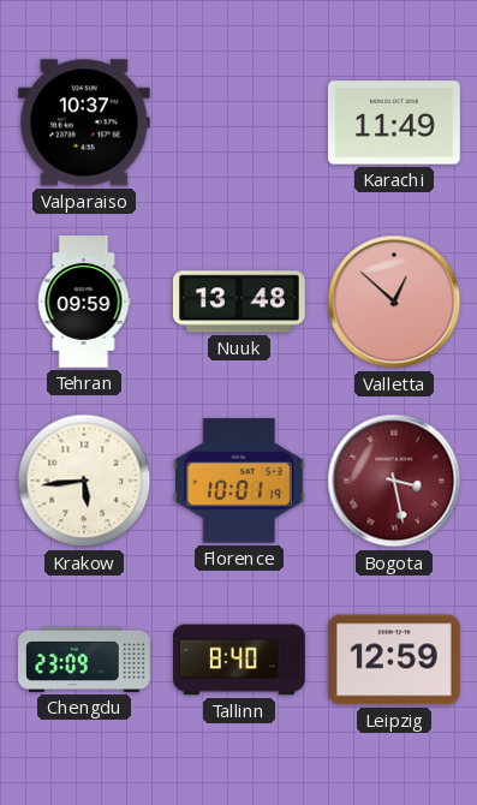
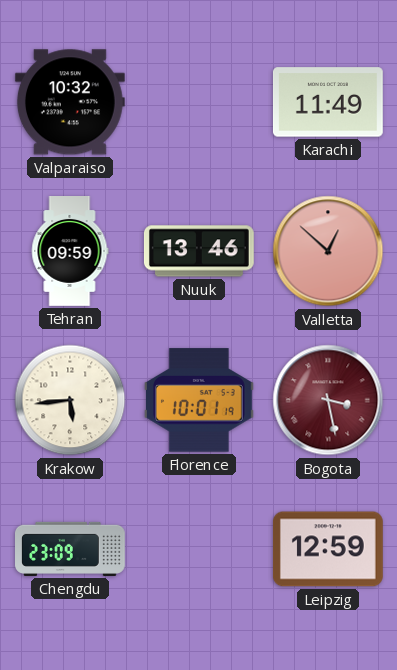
Valparaiso: 10:37 -> 10:32 (70, 102)
Nuuk: 13:48 -> 13:46 (199, 251)
Tallinn: 8:40 -> none (240, 660)
